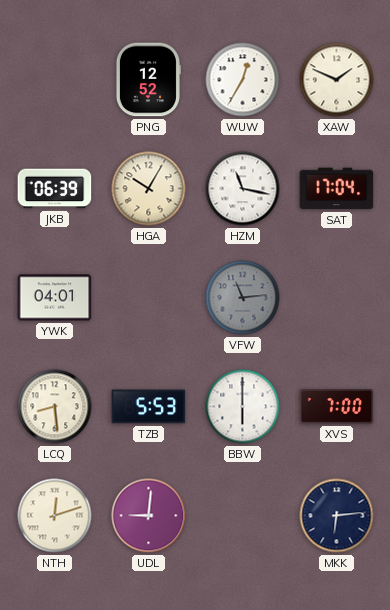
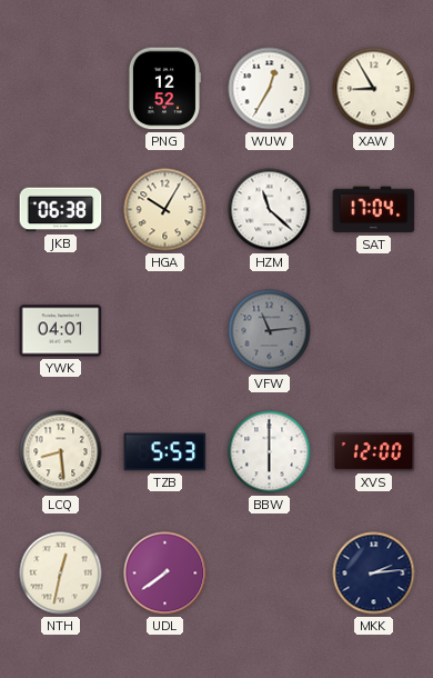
XAW: 1:49 -> 8:55 (374, 89)
JKB: 06:39 -> 06:38 (61, 210)
HZM: 11:17 -> 11:22 (270, 210)
XVS: 7:00 -> 12:00 (374, 452)
NTH: 12:12 -> 12:32 (61, 574)
UDL: 9:01 -> 7:39 (165, 574)
MKK: 6:14 -> 2:14 (374, 574)
